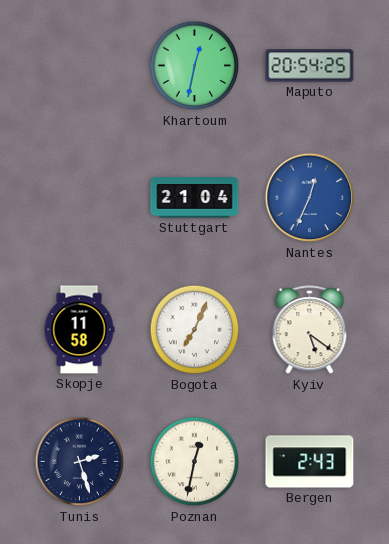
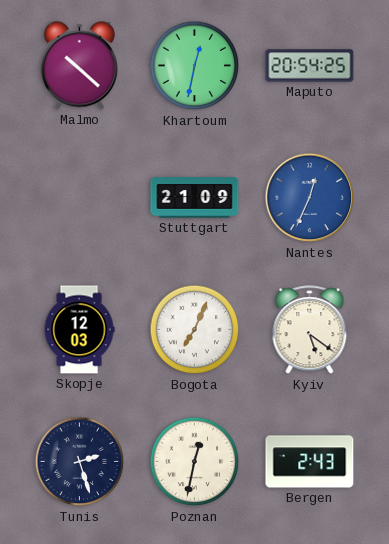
Malmo: none -> 10:22 (79, 66)
Stuttgart: 21:04 -> 21:09 (195, 198)
Skopje: 11:58 -> 12:03 (79, 330)
